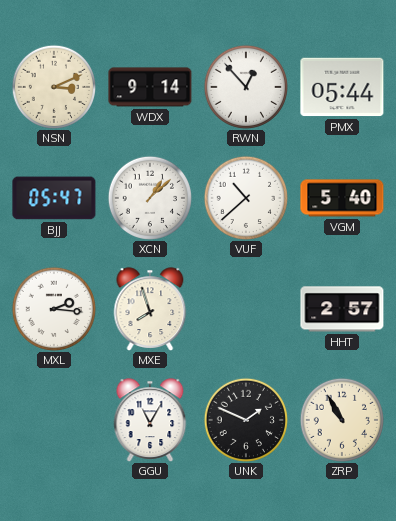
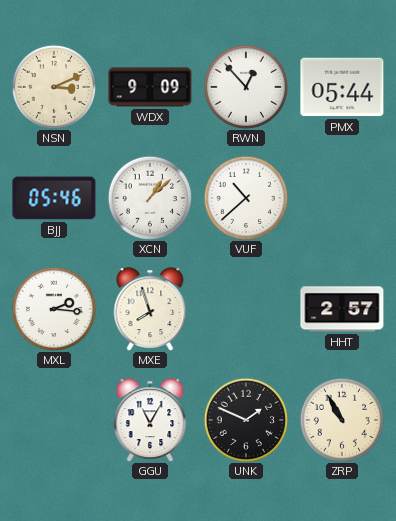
WDX: 9:14 -> 9:09 (150, 87)
BJJ: 05:47 -> 05:46 (54, 198)
VGM: 5:40 -> none (342, 198)
